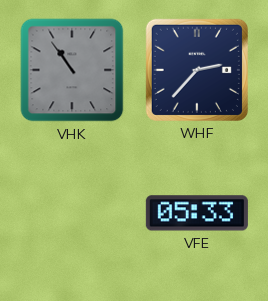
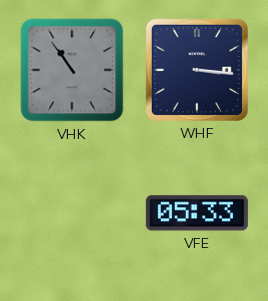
WHF: 2:37 -> 3:16 (197, 70)
